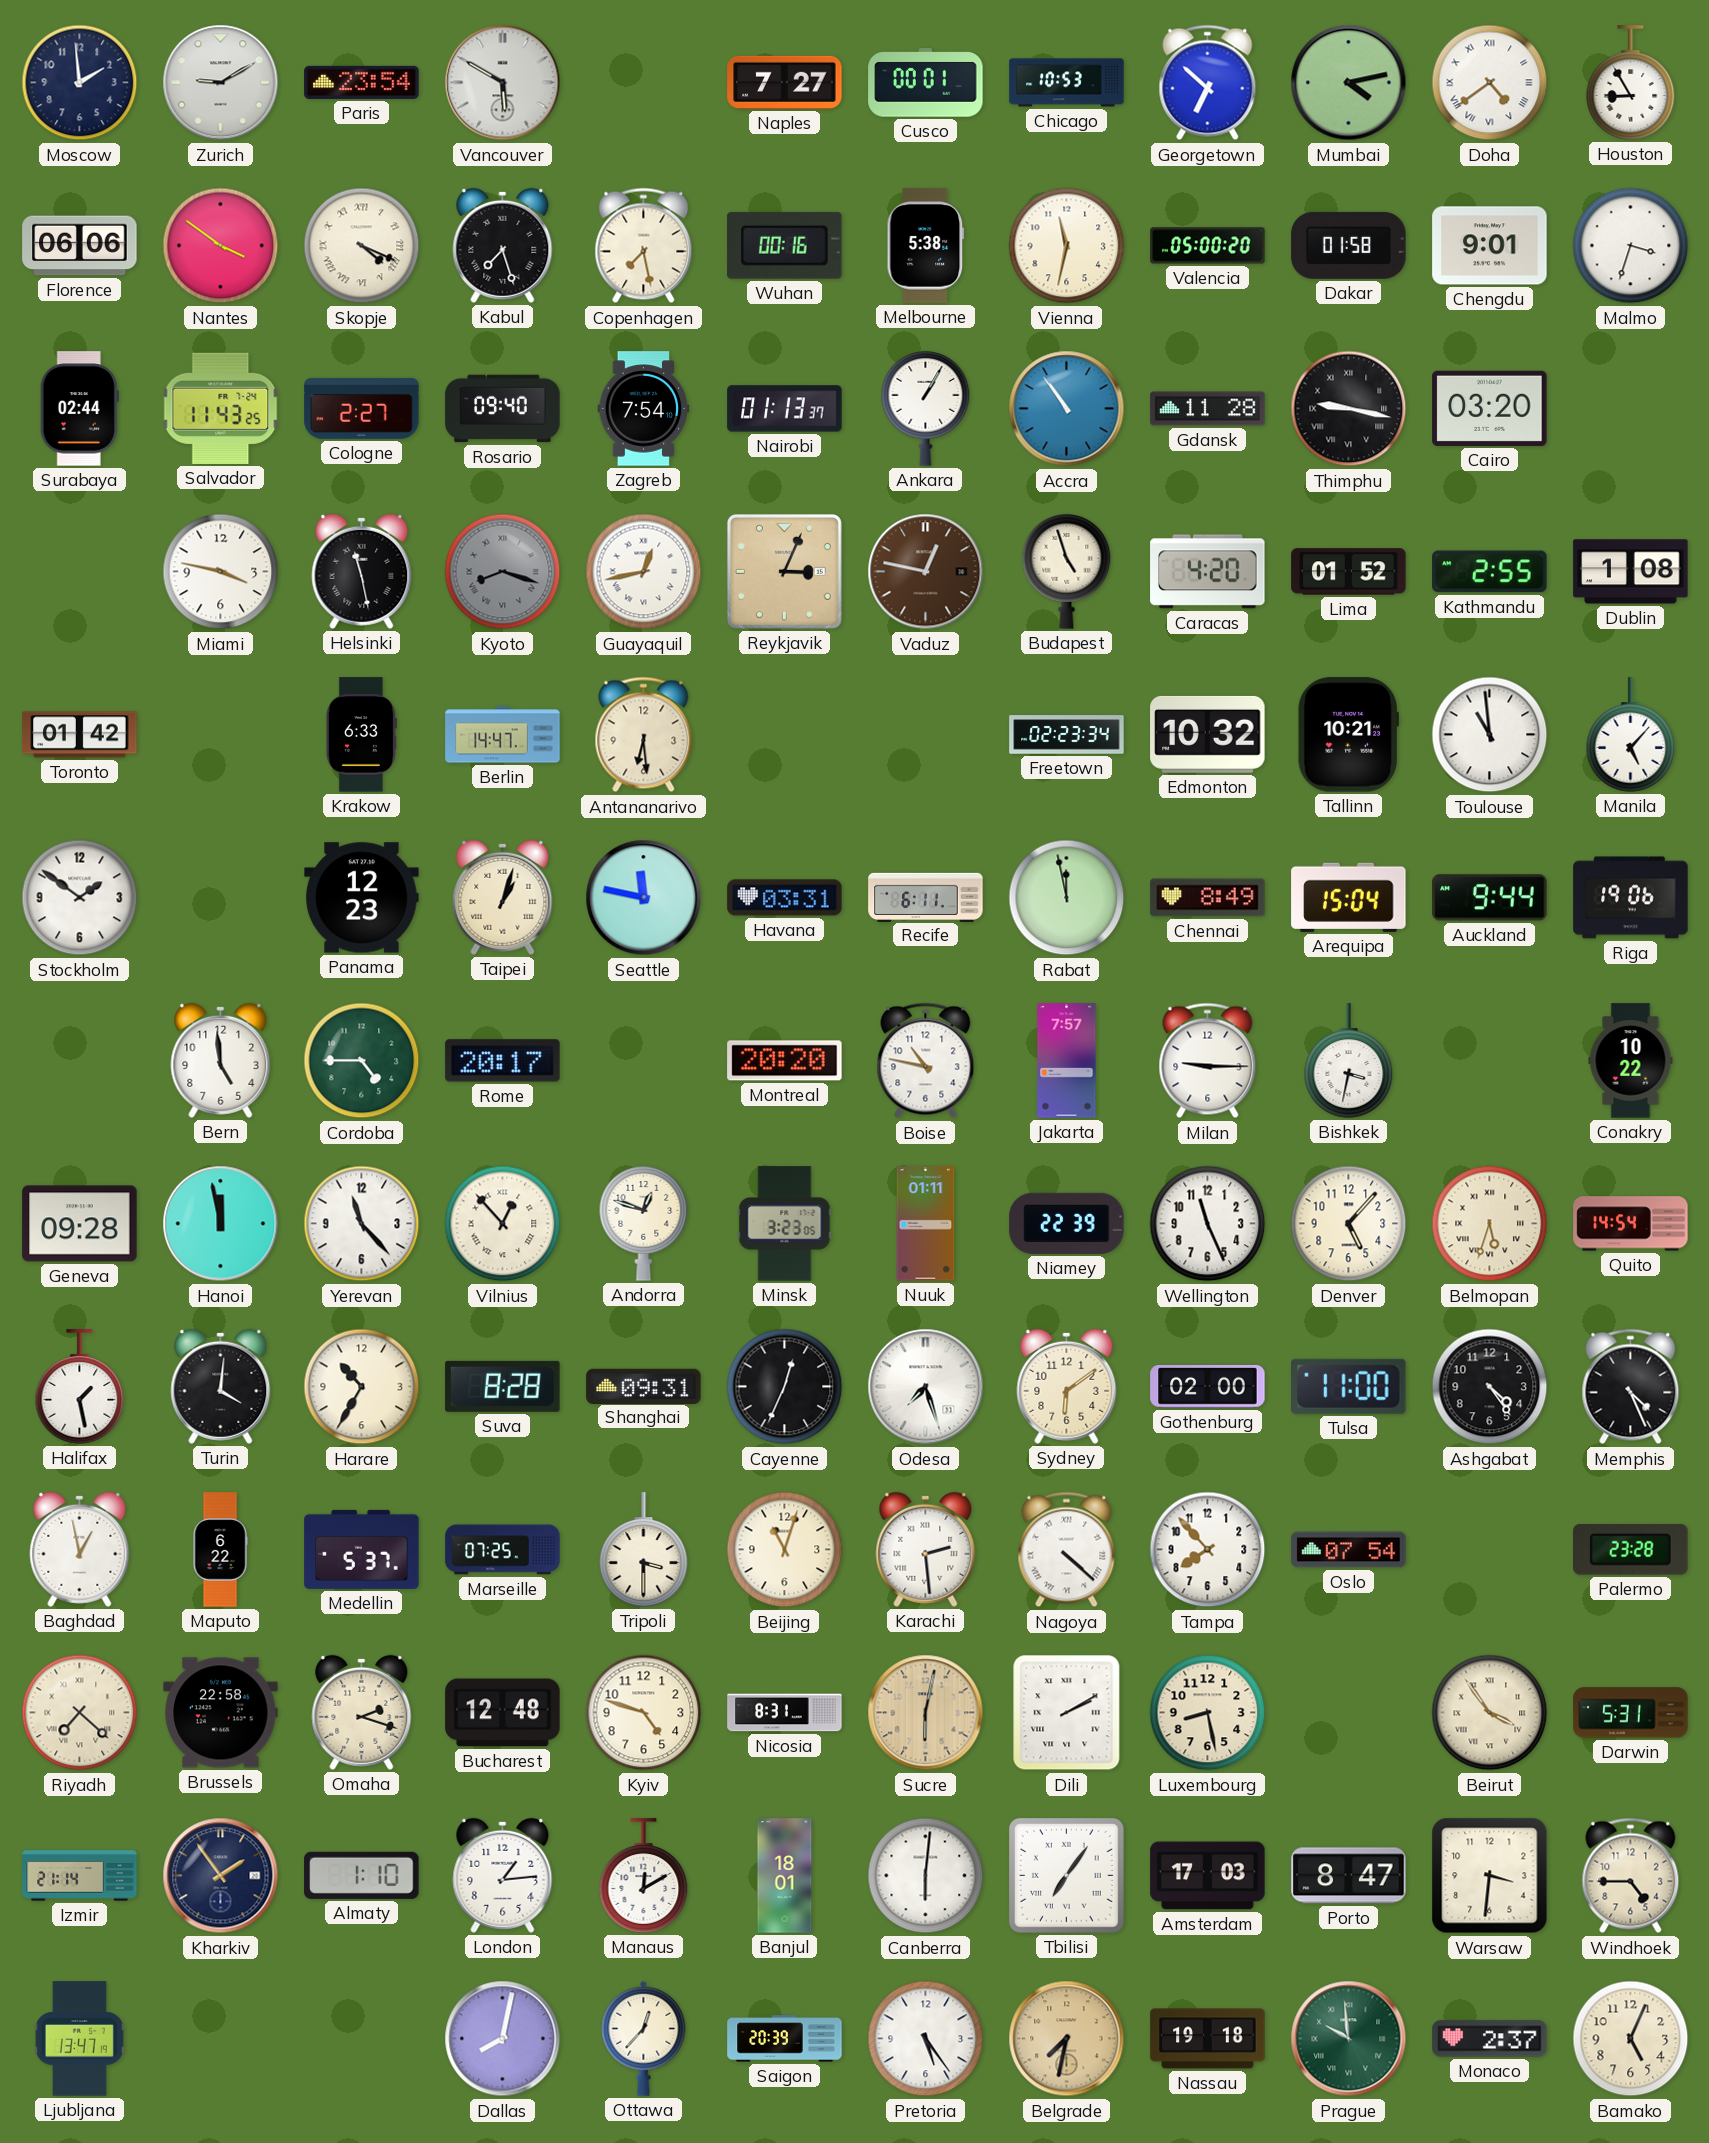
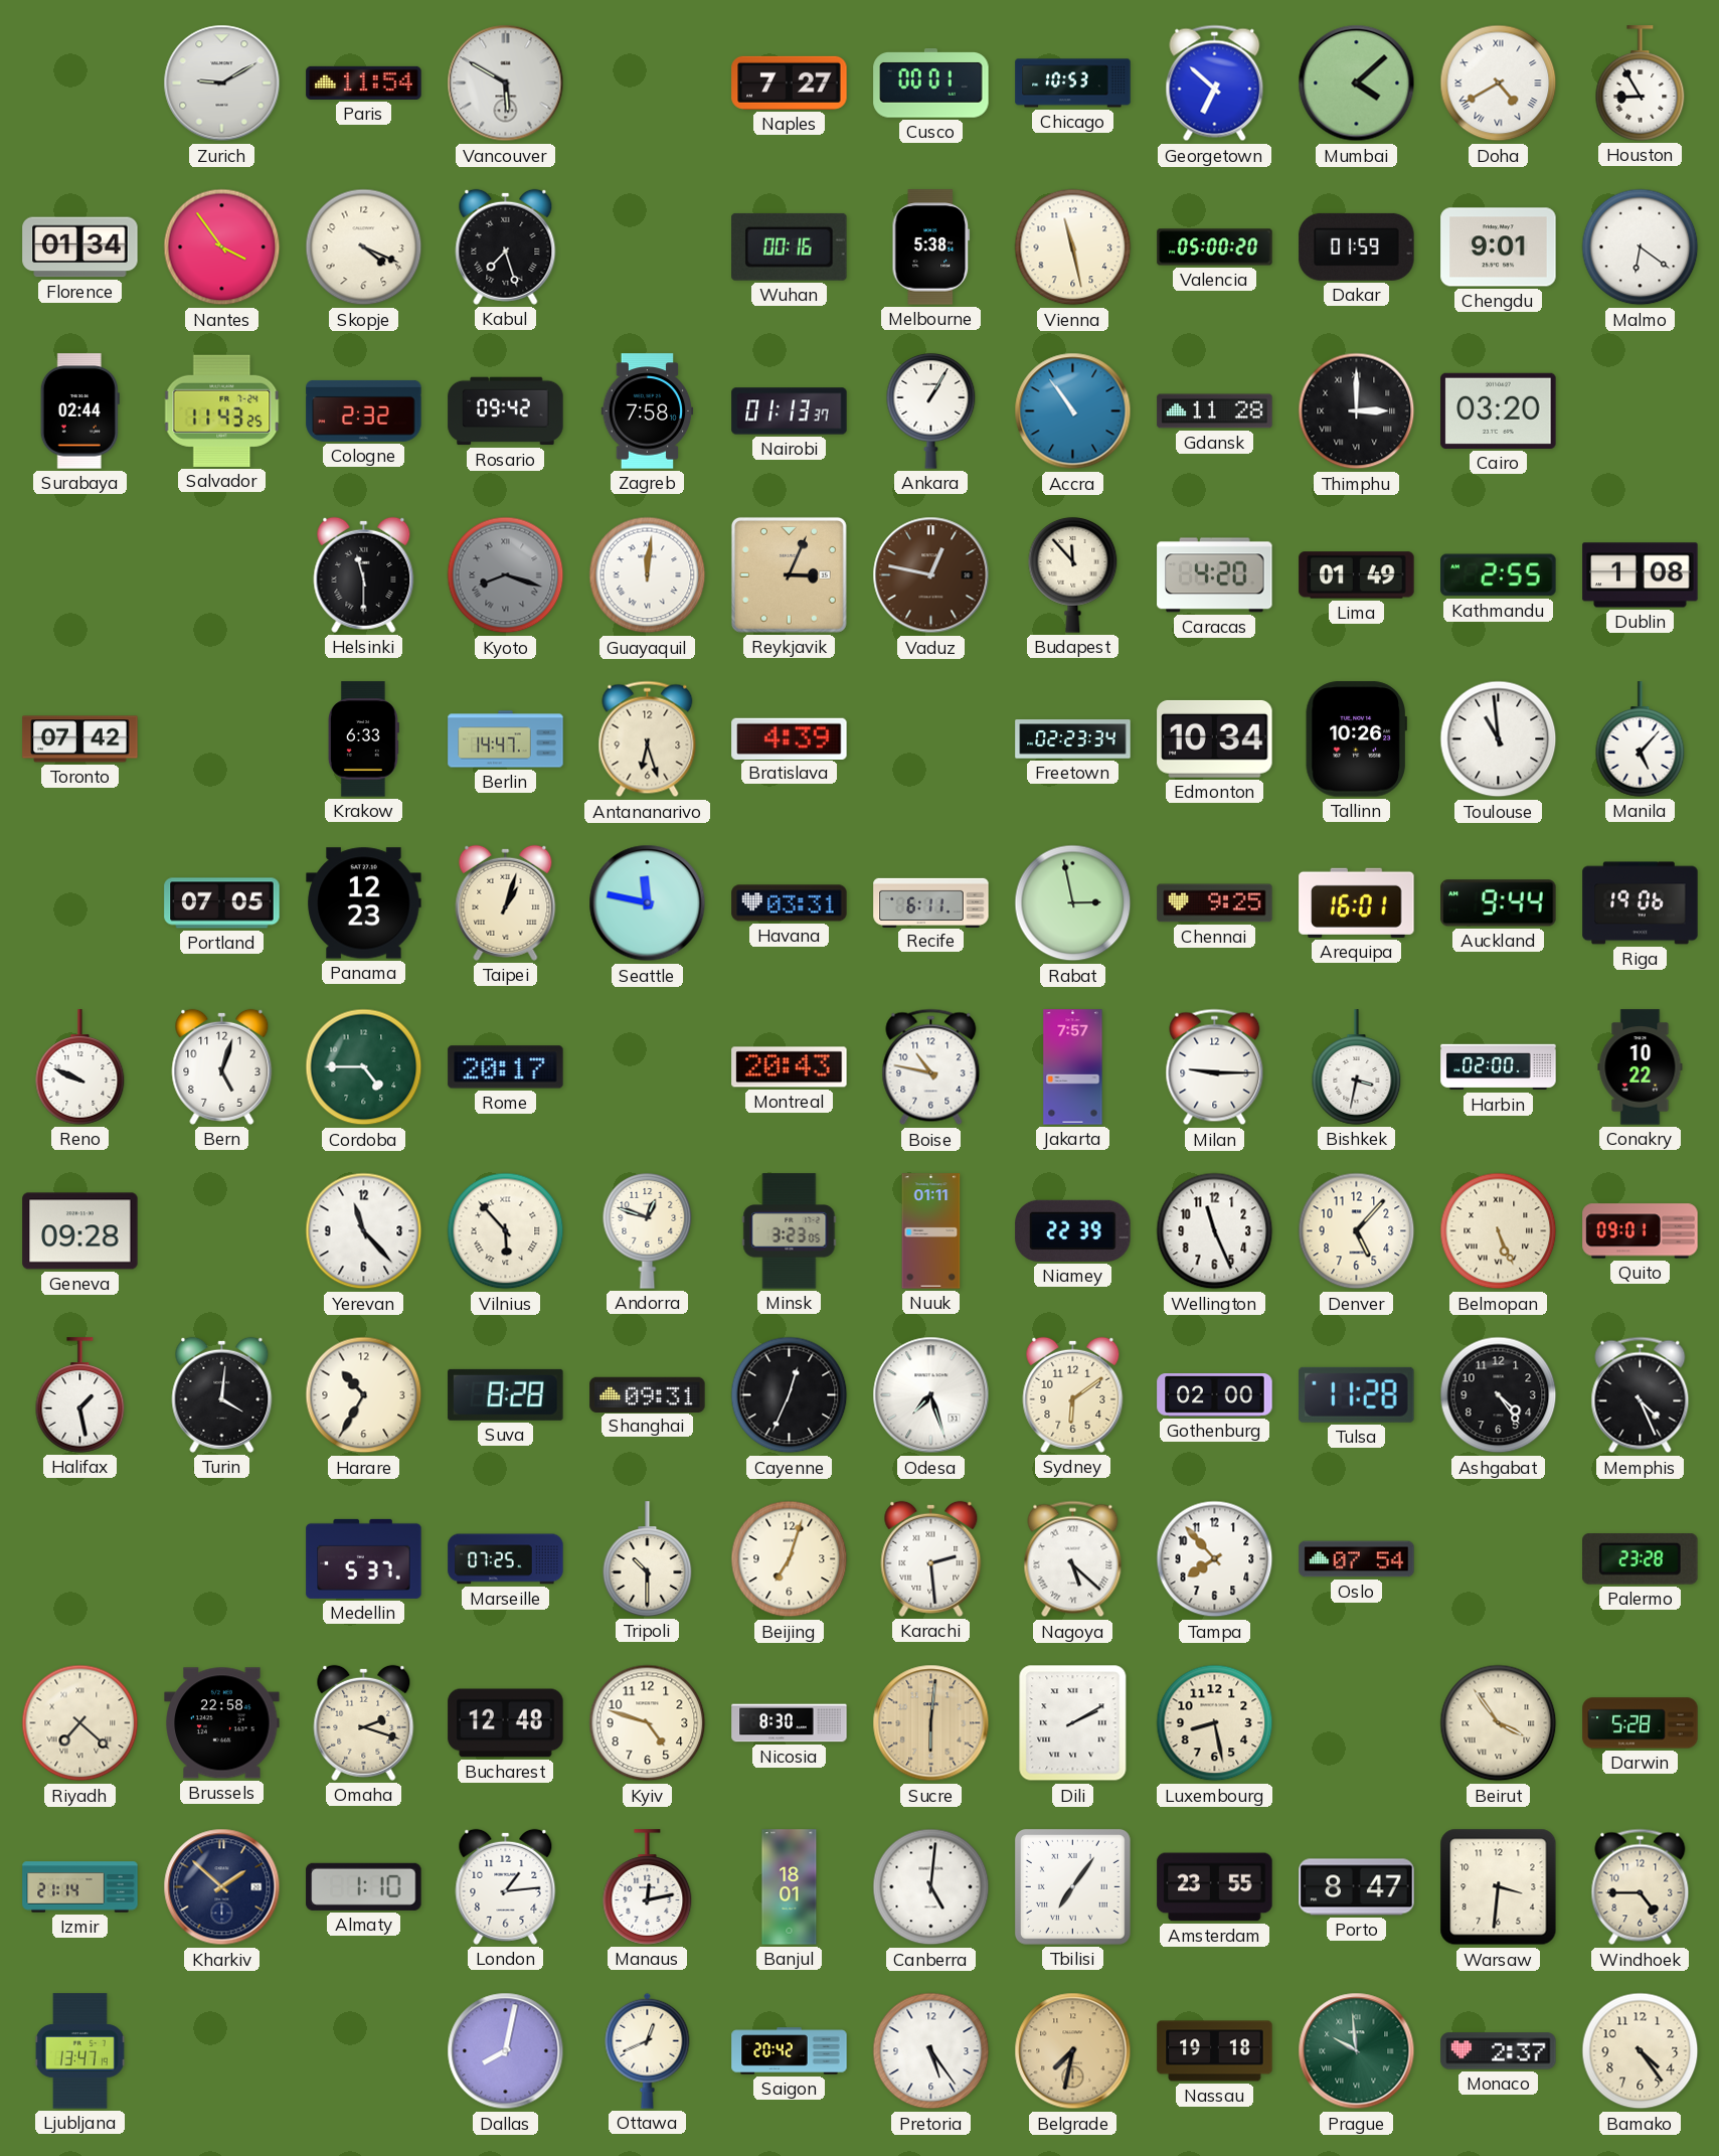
Moscow: 1:59 -> none (80, 83)
Paris: 23:54 -> 11:54 (364, 82)
Mumbai: 4:13 -> 4:08 (1357, 84)
Doha: 4:39 -> 4:40 (1499, 84)
Florence: 06:06 -> 01:34 (80, 247)
Nantes: 3:51 -> 3:54 (222, 247)
Skopje numerals: Roman -> Arabic (364, 247)
Copenhagen: 7:28 -> none (644, 246)
Vienna: 11:32 -> 11:28 (1073, 247)
Dakar: 01:58 -> 01:59 (1357, 246)
Malmo: 3:33 -> 6:21 (1641, 247)
Cologne: 2:27 -> 2:32 (364, 410)
Rosario: 09:40 -> 09:42 (506, 411)
Zagreb: 7:54 -> 7:58 (648, 411)
Thimphu: 9:17 -> 3:00 (1357, 411)
Miami: 3:47 -> none (221, 572)
Helsinki: 11:28 -> 11:30 (364, 574)
Guayaquil: 12:43 -> 12:01 (648, 575)
Budapest: 4:57 -> 11:53 (1073, 574)
Lima: 01:52 -> 01:49 (1357, 575)
Toronto: 01:42 -> 07:42 (80, 739)
Antananarivo: 6:29 -> 6:27 (648, 739)
Bratislava: none -> 4:39 (790, 738)
Edmonton: 10:32 -> 10:34 (1215, 738)
Tallinn: 10:21 -> 10:26 (1356, 739)
Stockholm: 1:51 -> none (80, 898)
Portland: none -> 07:05 (222, 903)
Rabat: 11:58 -> 2:58 (1073, 903)
Chennai: 8:49 -> 9:25 (1215, 903)
Arequipa: 15:04 -> 16:01 (1357, 902)
Reno: none -> 9:49 (80, 1067)
Bern: 4:59 -> 5:03 (222, 1066)
Montreal: 20:20 -> 20:43 (790, 1067)
Harbin: none -> 02:00 (1499, 1067)
Hanoi: 11:58 -> none (221, 1224)
Vilnius: 12:53 -> 5:53 (506, 1231)
Belmopan: 5:33 -> 5:26 (1499, 1231)
Quito: 14:54 -> 09:01 (1641, 1231)
Tulsa: 11:00 -> 11:28 (1357, 1394)
Baghdad: 12:58 -> none (80, 1549)
Maputo: 6:22 -> none (220, 1550)
Tripoli: 3:30 -> 10:30 (648, 1559)
Beijing: 11:03 -> 7:03 (790, 1559)
Nagoya: 4:22 -> 5:22 (1073, 1559)
Nicosia: 8:31 -> 8:30 (790, 1723)
Sucre: 6:02 -> 6:01 (931, 1723)
Darwin: 5:31 -> 5:28 (1641, 1723)
Kharkiv: 1:54 -> 1:52 (222, 1887)
Manaus: 12:10 -> 12:13 (648, 1887)
Canberra: 6:01 -> 5:01 (931, 1887)
Amsterdam: 17:03 -> 23:55 (1215, 1887)
Ottawa: 12:37 -> 12:41 (648, 2050)
Saigon: 20:39 -> 20:42 (790, 2051)
Bamako: 5:04 -> 4:24 (1641, 2051)
